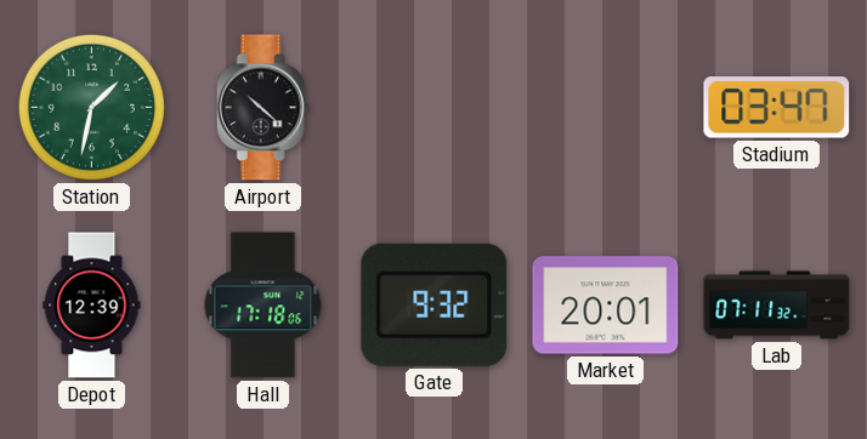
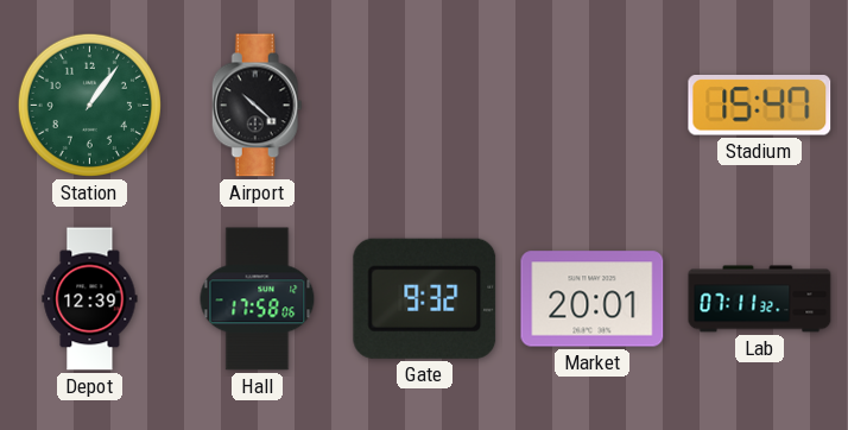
Station: 1:32 -> 1:06 (89, 105)
Stadium: 03:47 -> 15:47 (760, 106)
Hall: 17:18 -> 17:58 (258, 299)
